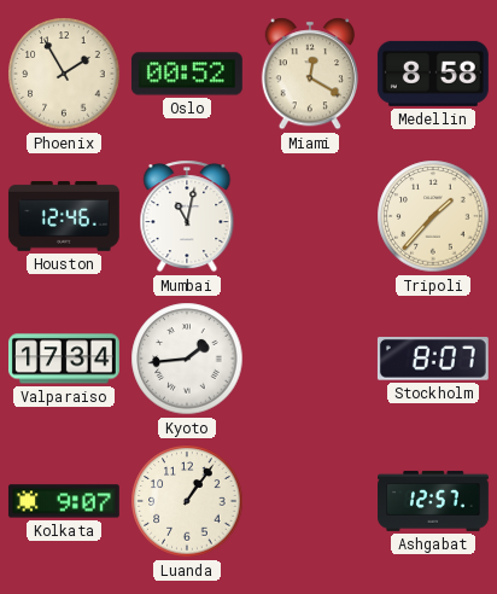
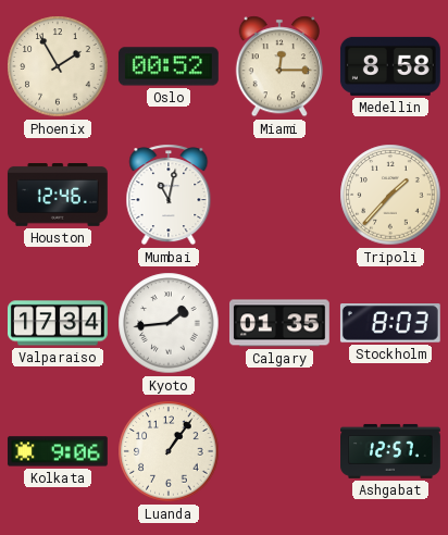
Miami: 12:20 -> 12:15 (279, 66)
Calgary: none -> 01:35 (279, 323)
Stockholm: 8:07 -> 8:03 (390, 323)
Kolkata: 9:07 -> 9:06 (58, 451)
